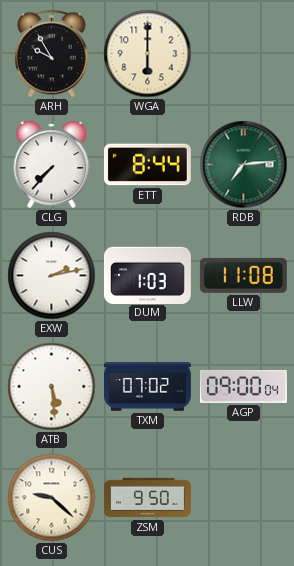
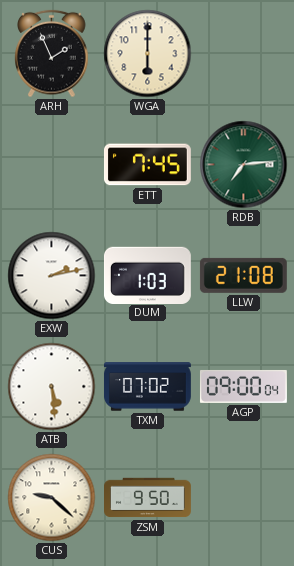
ARH: 9:55 -> 1:56 (52, 54)
CLG: 7:37 -> none (52, 164)
ETT: 8:44 -> 7:45 (147, 165)
LLW: 11:08 -> 21:08 (243, 275)
